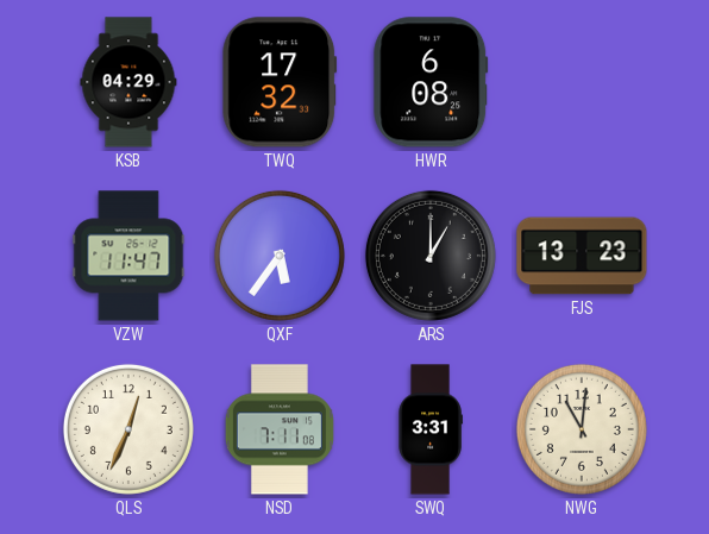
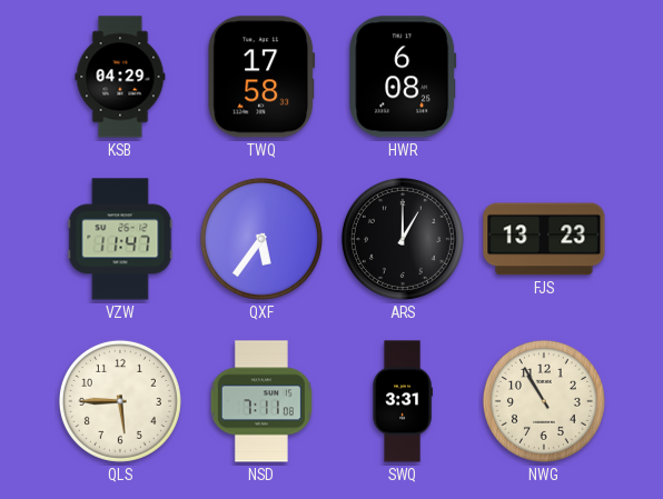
TWQ: 17:32 -> 17:58 (261, 77)
QLS: 12:34 -> 5:45 (120, 401)
NWG: 11:01 -> 10:55 (544, 401)
